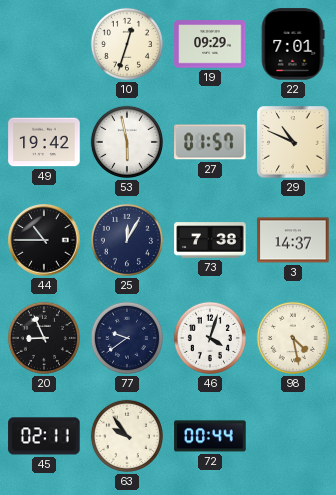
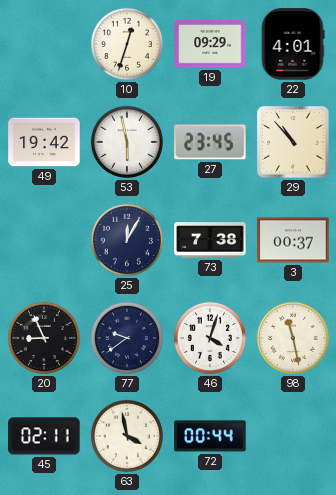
22: 7:01 -> 4:01 (293, 44)
27: 01:57 -> 23:45 (210, 142)
29: 10:49 -> 10:53 (293, 142)
44: 10:45 -> none (44, 240)
3: 14:37 -> 00:37 (293, 240)
98: 4:28 -> 11:28 (293, 338)
63: 9:54 -> 3:58 (127, 436)
